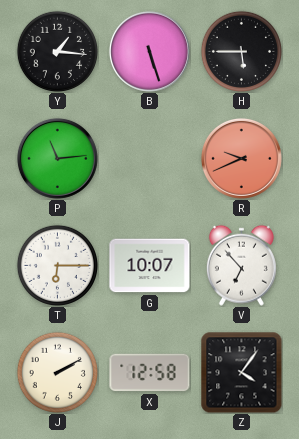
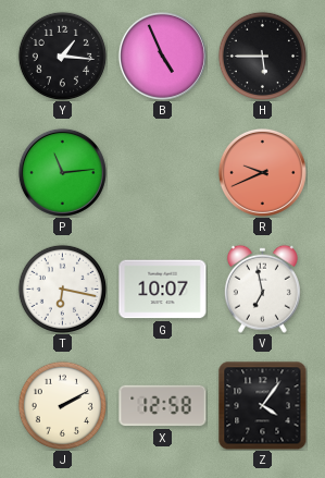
B: 5:27 -> 4:56 (162, 56)
T: 6:15 -> 6:17 (62, 289)
V: 6:53 -> 6:58 (262, 289)
